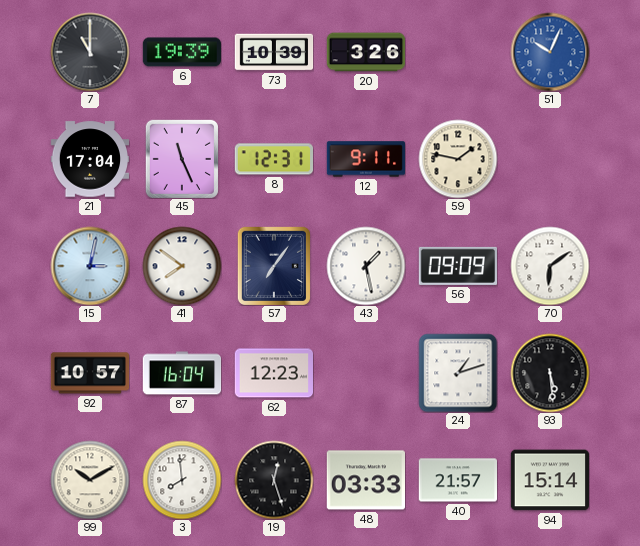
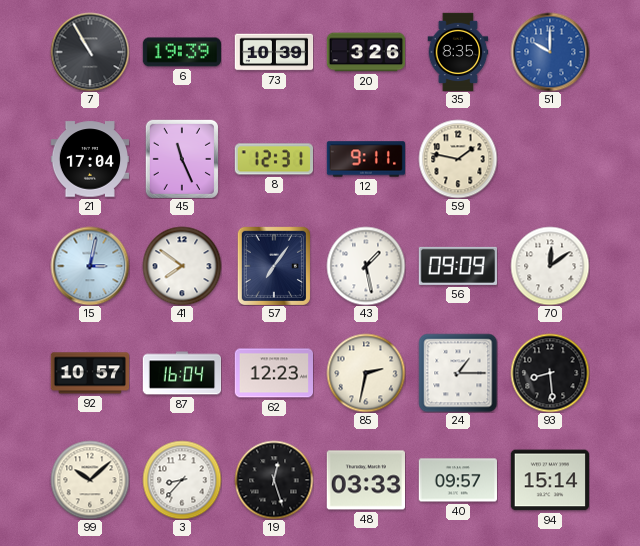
7: 11:00 -> 10:55 (90, 52)
35: none -> 8:35 (458, 52)
51: 10:04 -> 10:00 (550, 52)
70: 6:09 -> 12:09 (550, 266)
85: none -> 2:32 (366, 373)
24: 1:12 -> 1:15 (458, 373)
93: 5:29 -> 8:29 (550, 373)
99: 10:10 -> 10:08 (90, 480)
3: 7:59 -> 8:37 (182, 480)
40: 21:57 -> 09:57 (457, 480)
